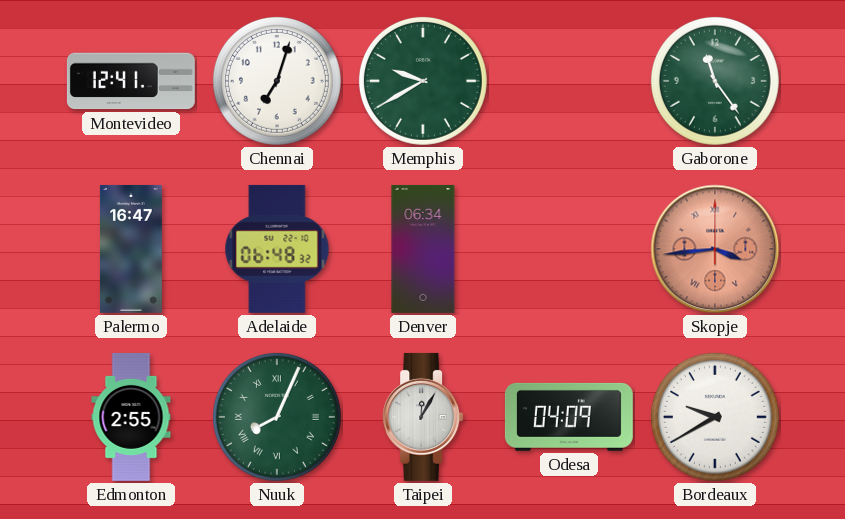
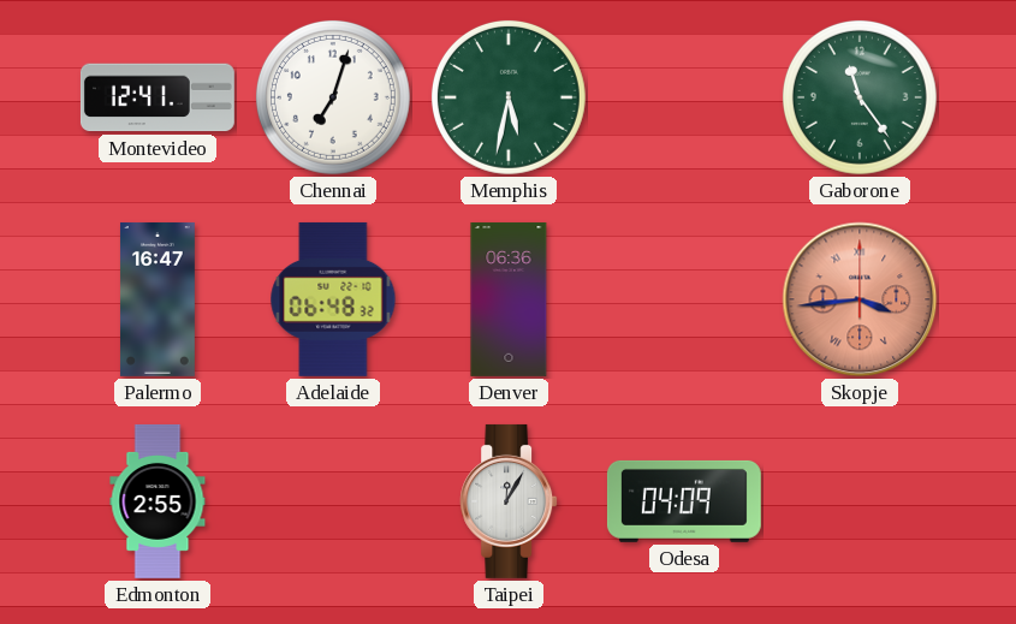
Memphis: 9:40 -> 5:32 (509, 97)
Denver: 06:34 -> 06:36 (509, 299)
Nuuk: 8:04 -> none (277, 417)
Bordeaux: 9:40 -> none (715, 417)
